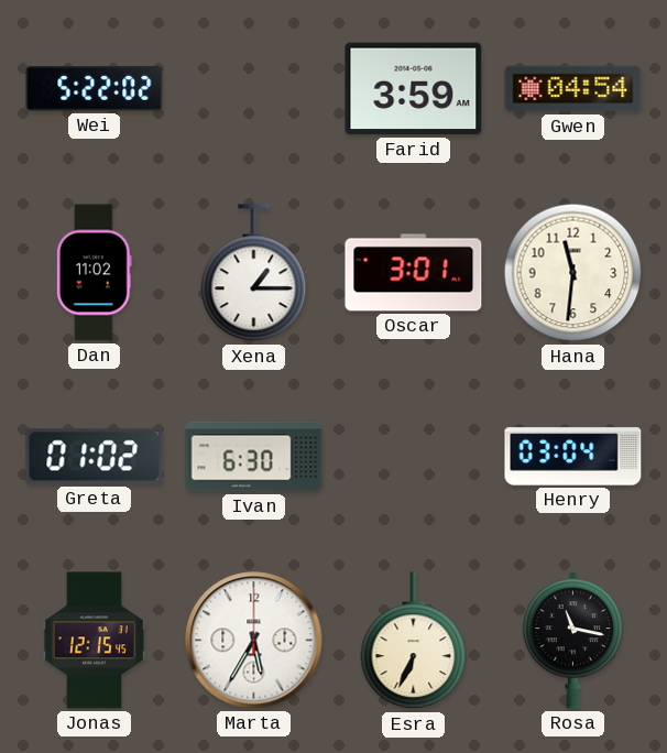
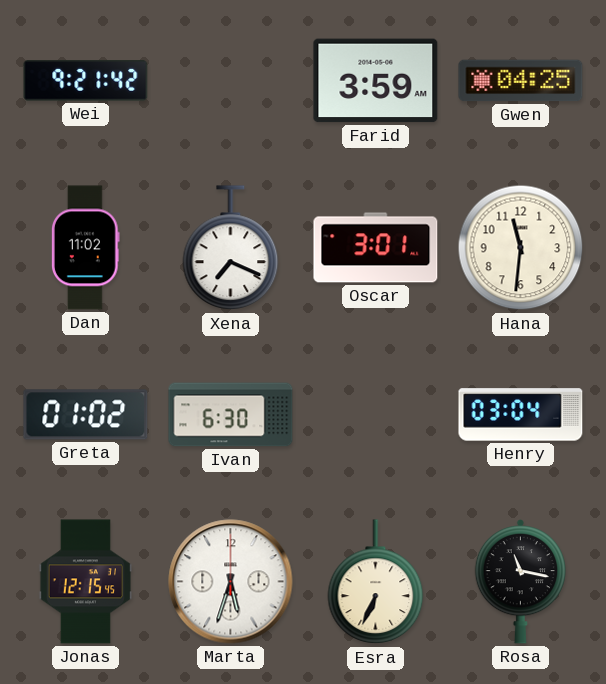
Wei: 5:22 -> 9:21 (86, 81)
Gwen: 04:54 -> 04:25 (521, 81)
Xena: 1:15 -> 7:19 (231, 248)
Marta: 5:35 -> 5:33 (231, 582)
